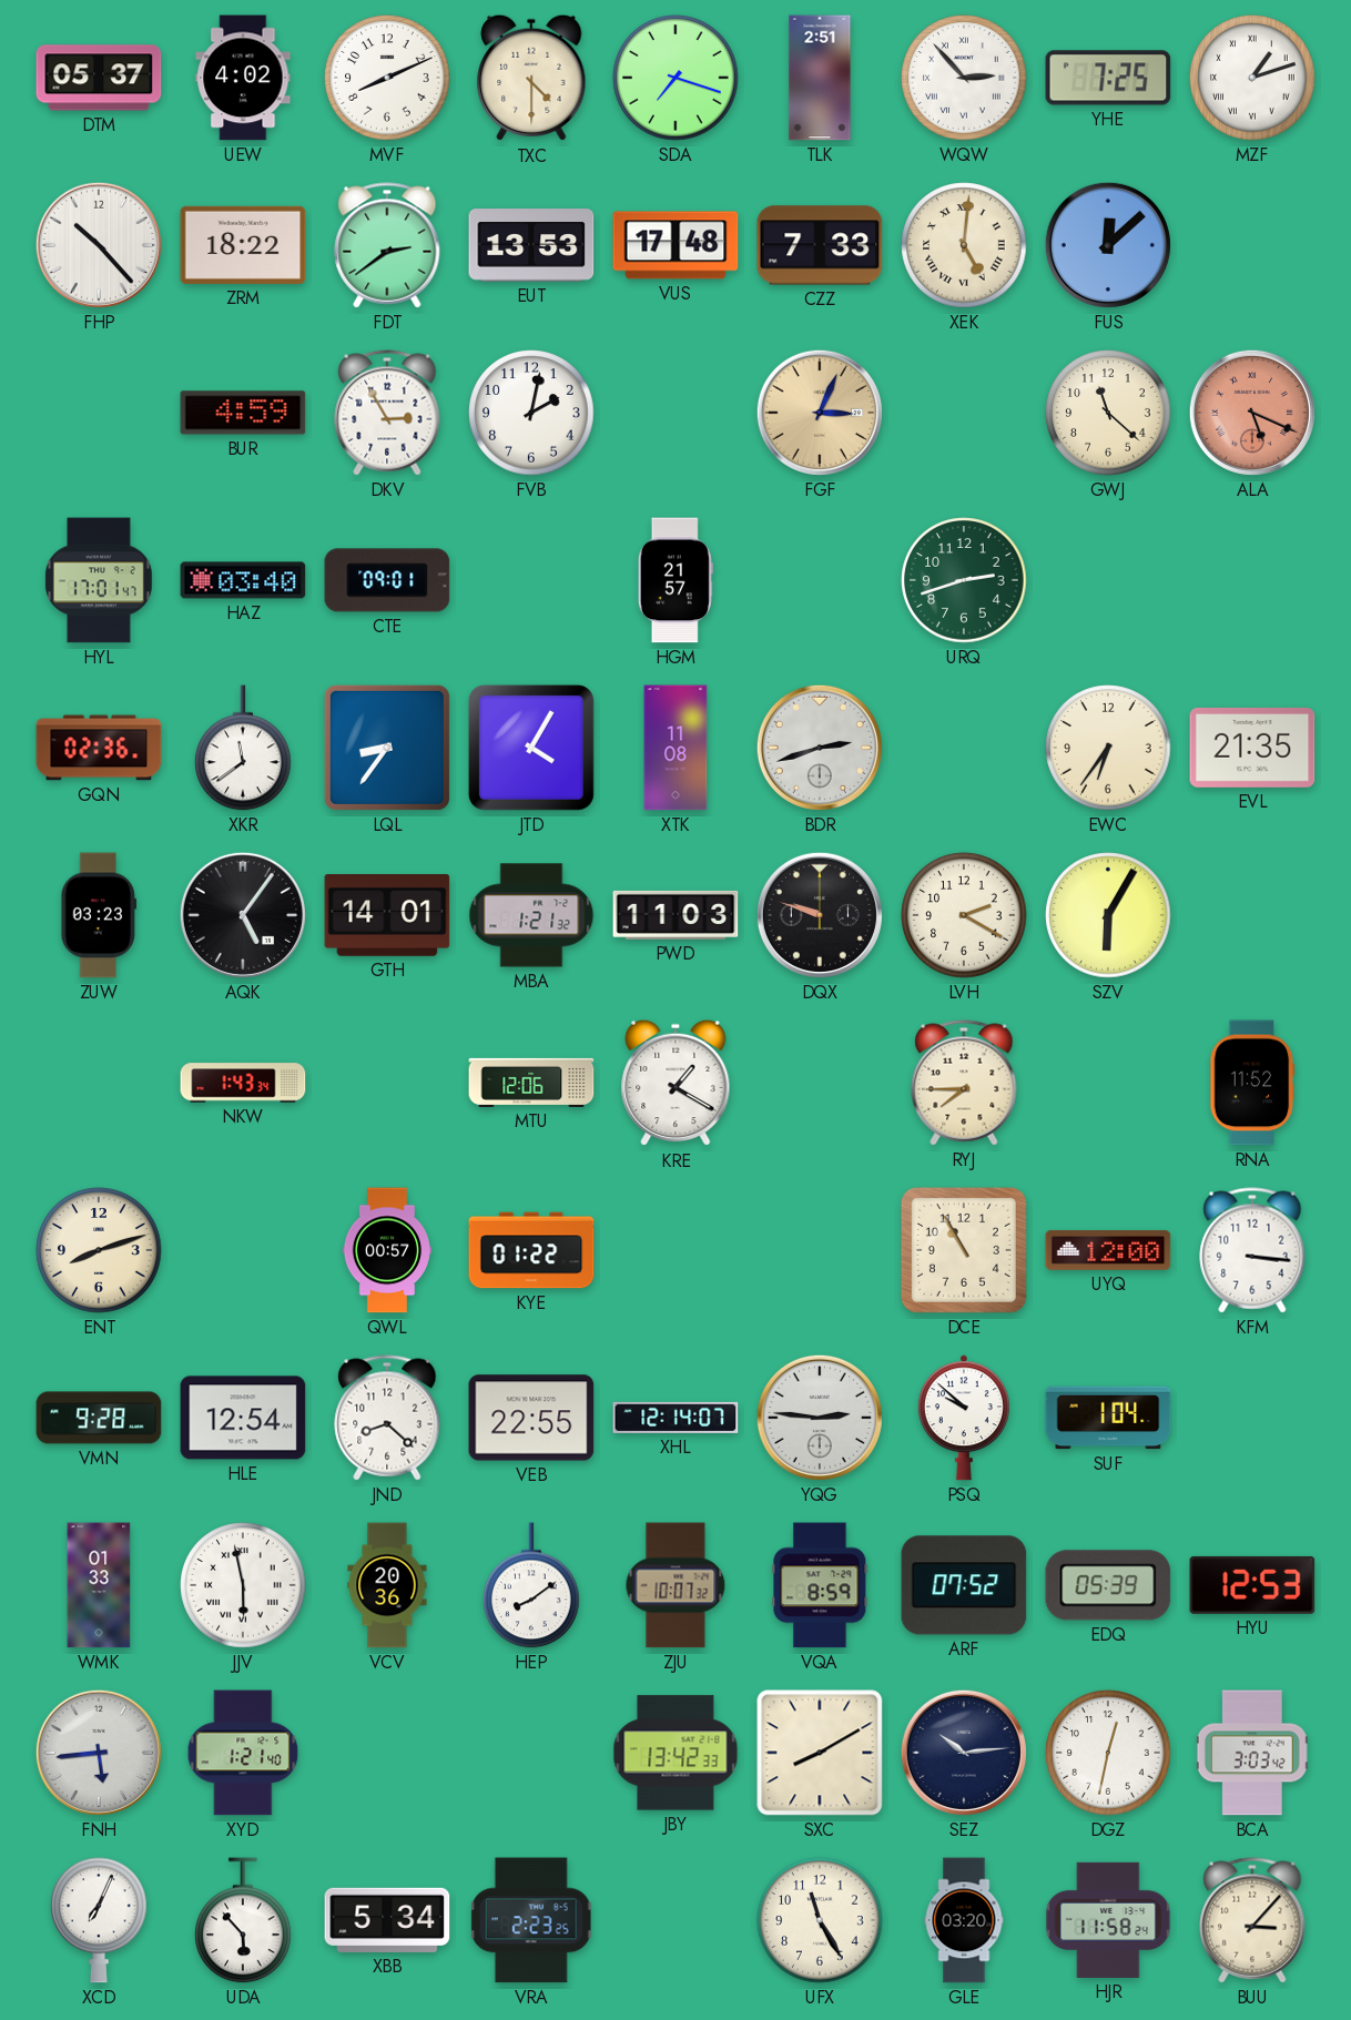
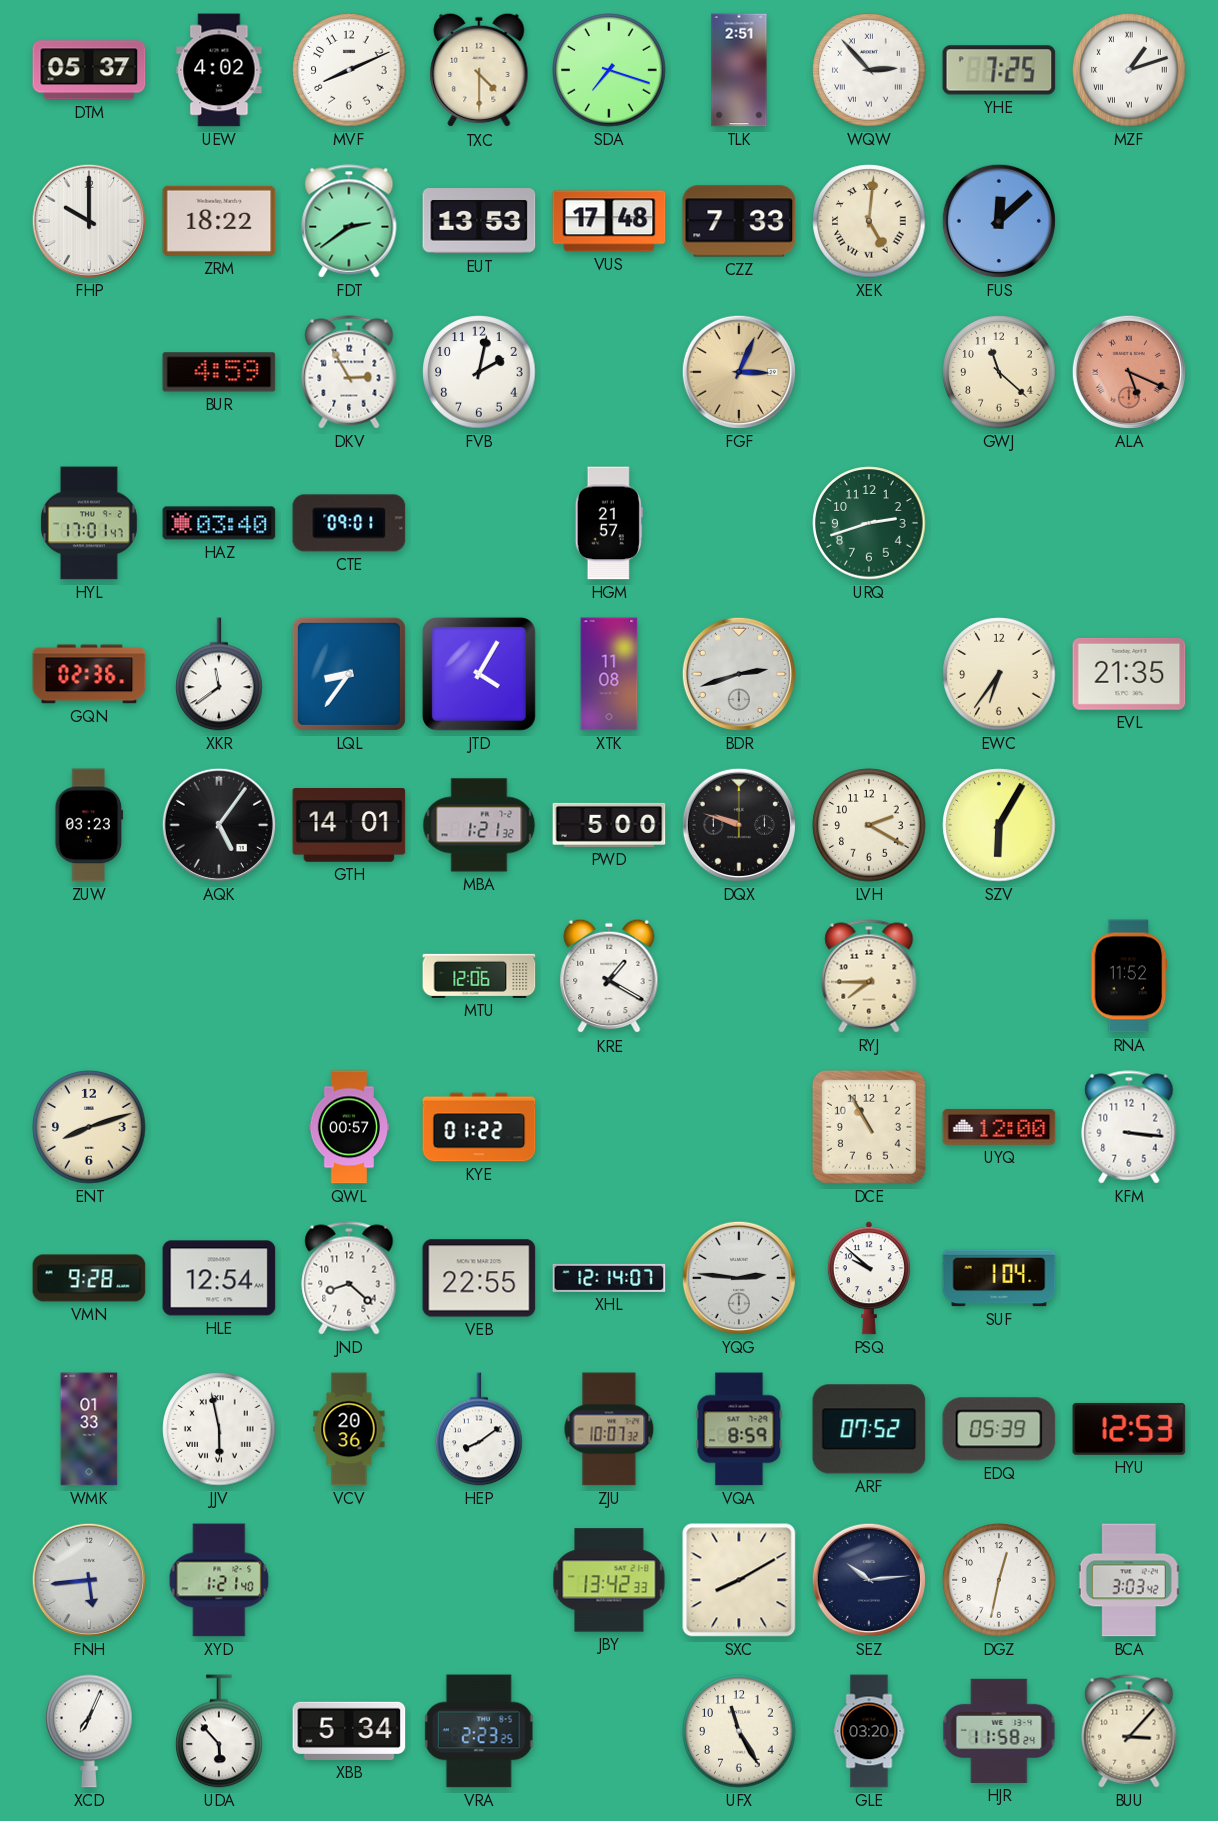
FHP: 10:23 -> 10:00 (89, 221)
PWD: 11:03 -> 5:00 (609, 825)
NKW: 1:43 -> none (243, 1083)
